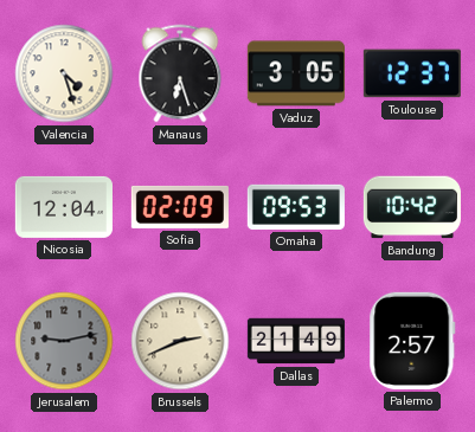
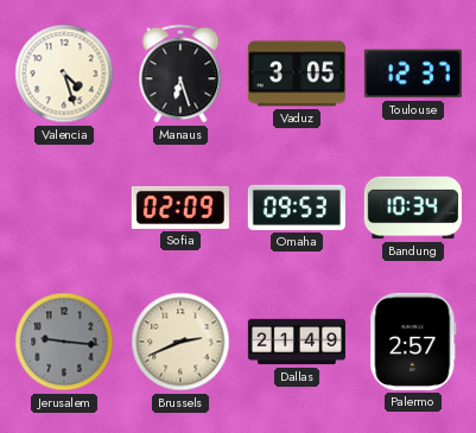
Nicosia: 12:04 -> none (64, 207)
Bandung: 10:42 -> 10:34 (413, 208)
Jerusalem: 9:13 -> 9:16 (64, 342)
